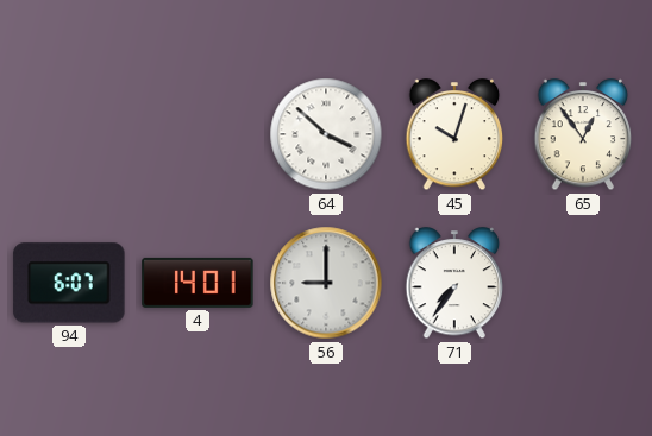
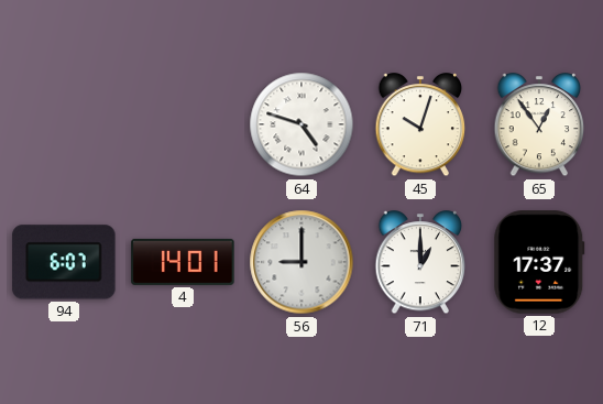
64: 3:52 -> 4:48 (301, 124)
71: 7:36 -> 1:00 (420, 263)
12: none -> 17:37 (539, 262)
